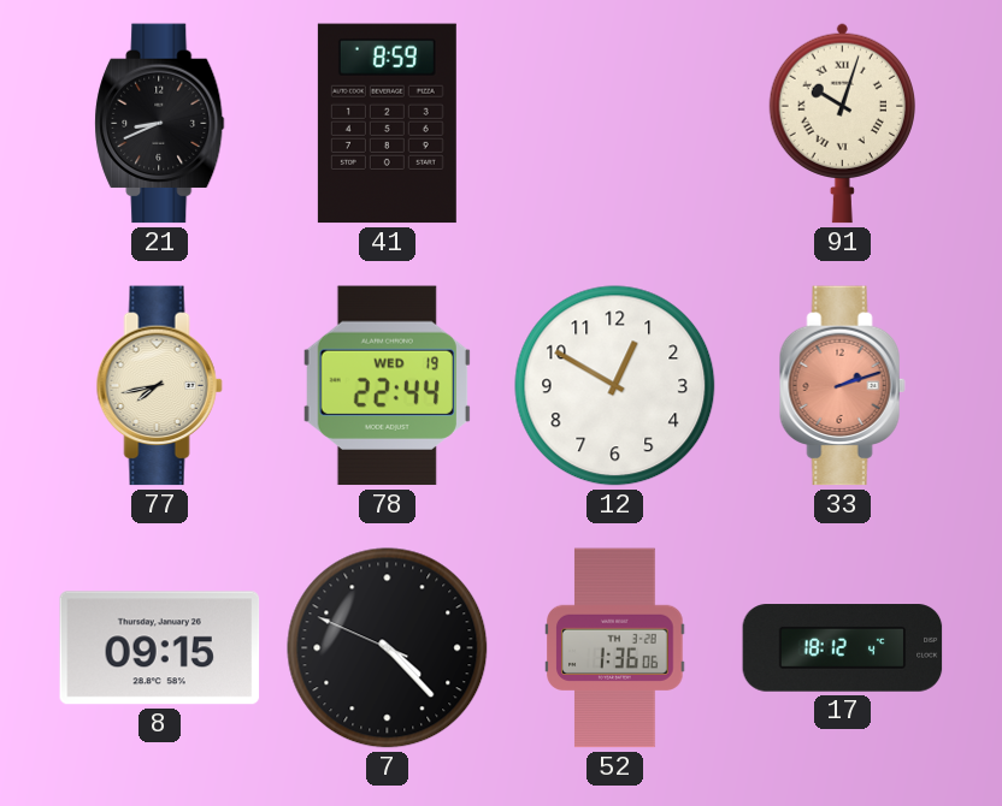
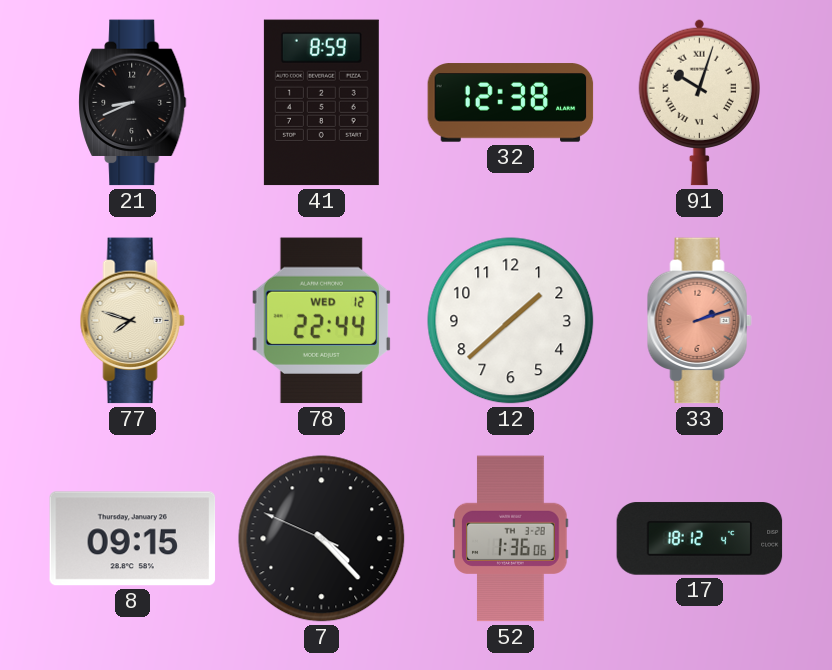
32: none -> 12:38 (511, 103)
77: 7:43 -> 7:48 (132, 321)
78 date: WED 19 -> WED 12 (321, 321)
12: 12:50 -> 1:38 (511, 321)
